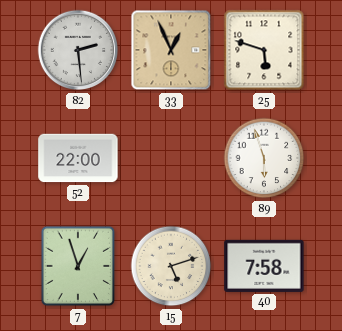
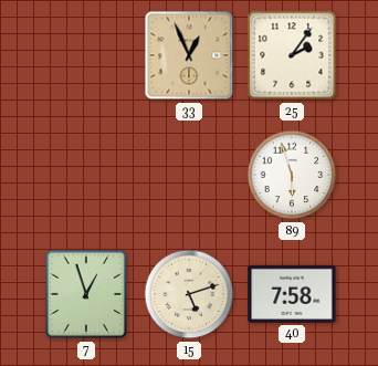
82: 2:29 -> none (78, 50)
25: 5:48 -> 2:06 (292, 55)
52: 22:00 -> none (78, 158)
